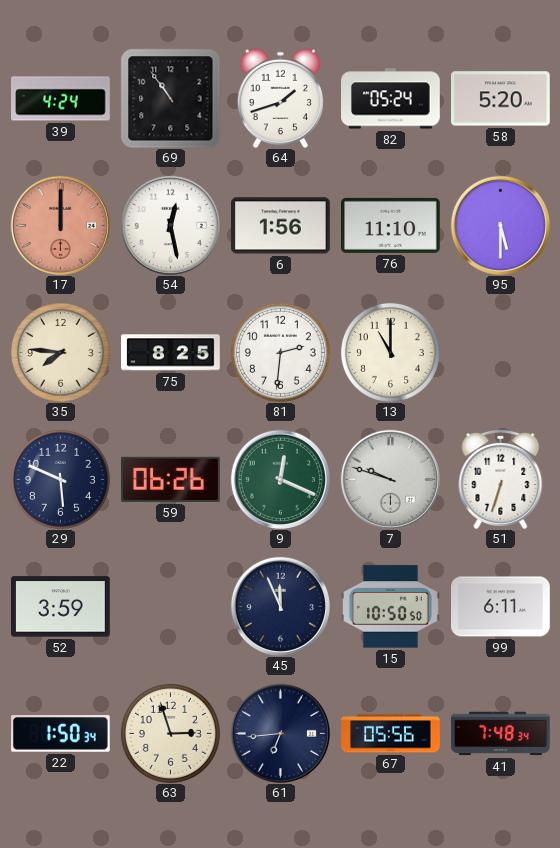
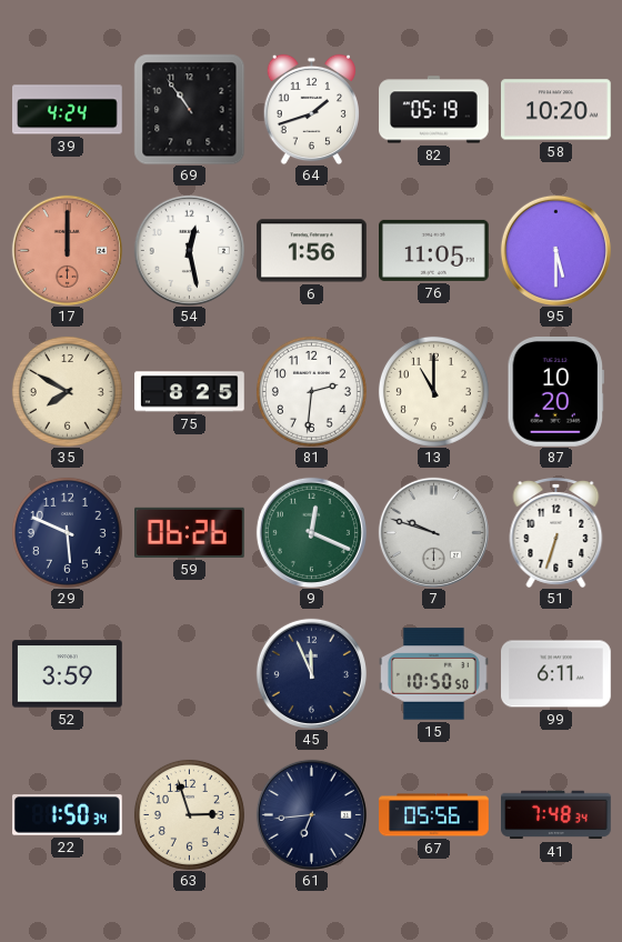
82: 05:24 -> 05:19 (434, 110)
58: 5:20 -> 10:20 (556, 110)
76: 11:10 -> 11:05 (434, 250)
35: 7:46 -> 7:50 (67, 391)
87: none -> 10:20 (555, 392)
